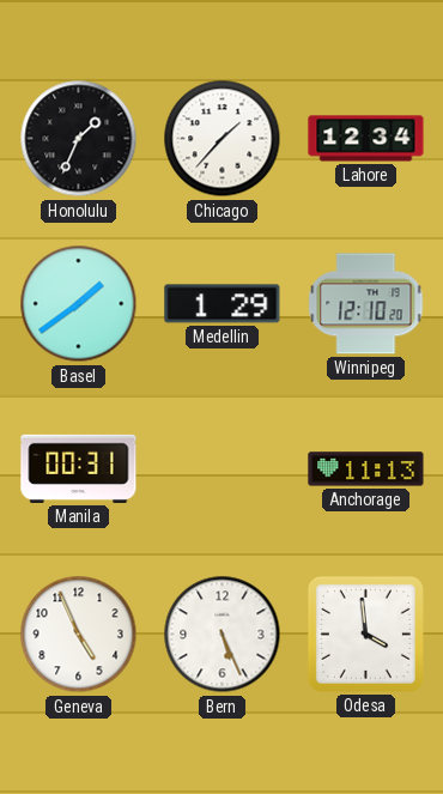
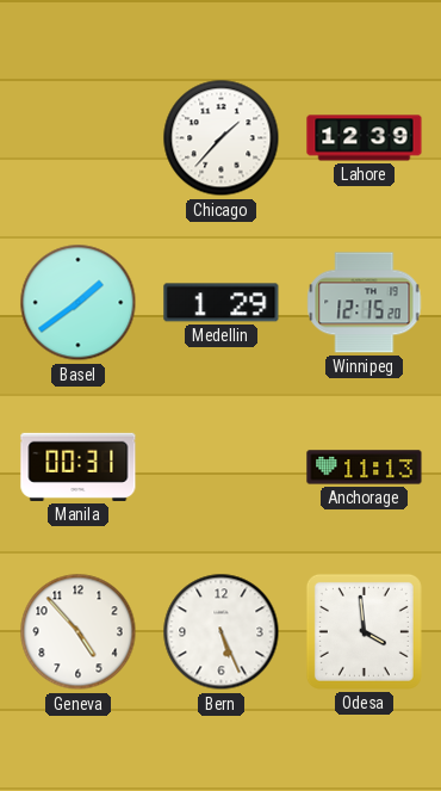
Honolulu: 1:34 -> none (79, 139)
Lahore: 12:34 -> 12:39 (365, 138)
Winnipeg: 12:10 -> 12:15 (365, 303)
Geneva: 4:56 -> 4:53 (79, 632)
